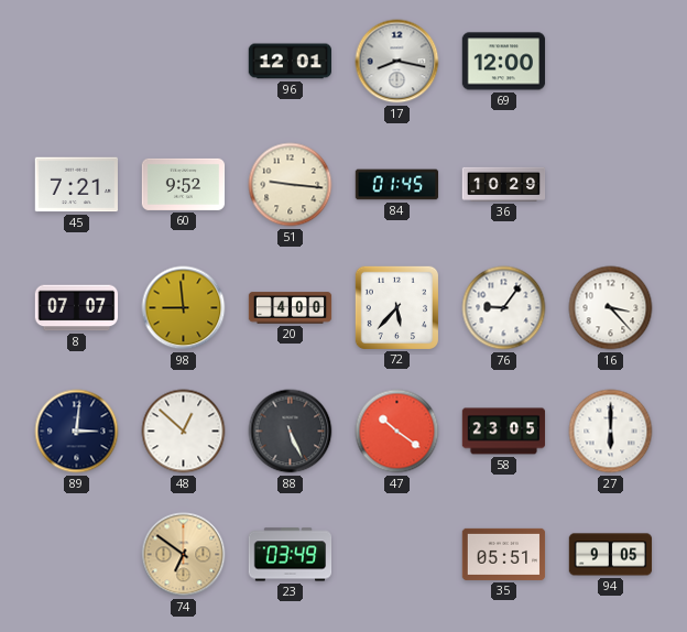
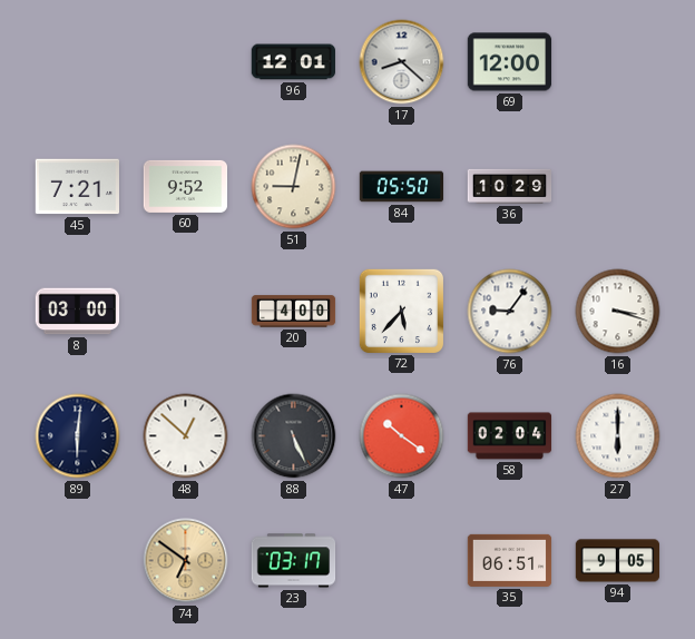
17: 8:17 -> 8:22 (402, 62)
51: 9:16 -> 9:02 (294, 187)
84: 01:45 -> 05:50 (402, 187)
8: 07:07 -> 03:00 (78, 312)
98: 8:59 -> none (184, 308)
16: 3:23 -> 3:18 (618, 312)
89: 3:01 -> 6:01 (78, 436)
58: 23:05 -> 02:04 (510, 436)
23: 03:49 -> 03:17 (294, 561)
35: 05:51 -> 06:51 (510, 560)
